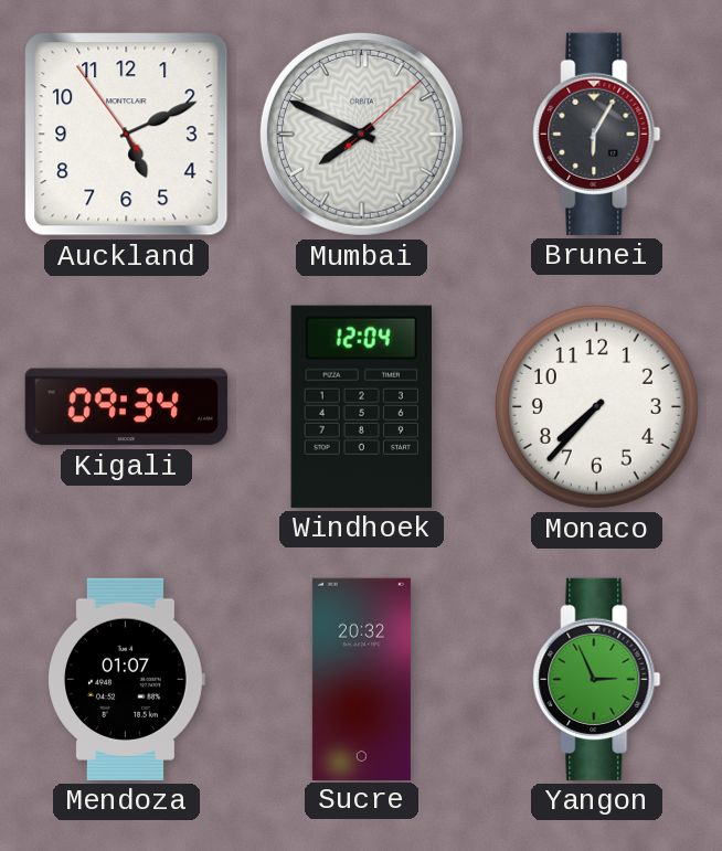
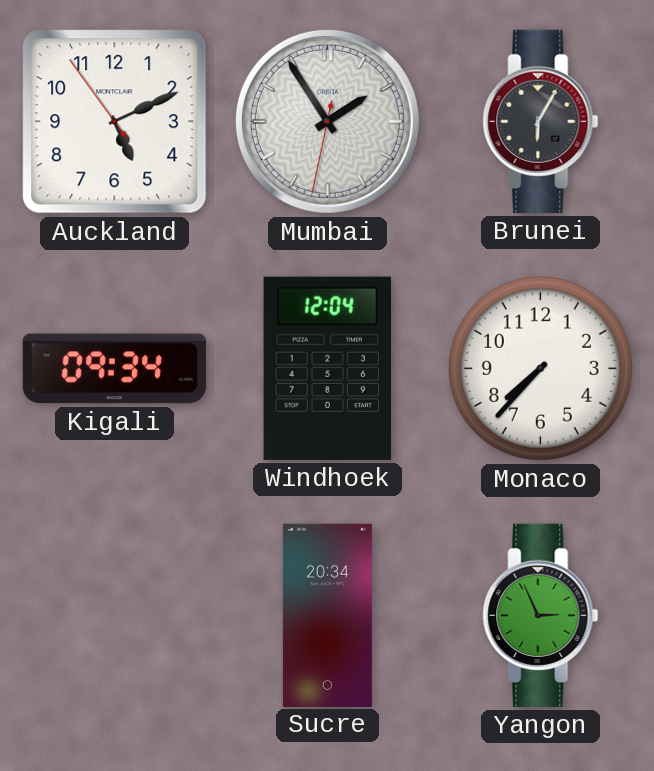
Mumbai: 7:49 -> 1:54 (327, 121)
Mendoza: 01:07 -> none (126, 679)
Sucre: 20:32 -> 20:34 (327, 615)
